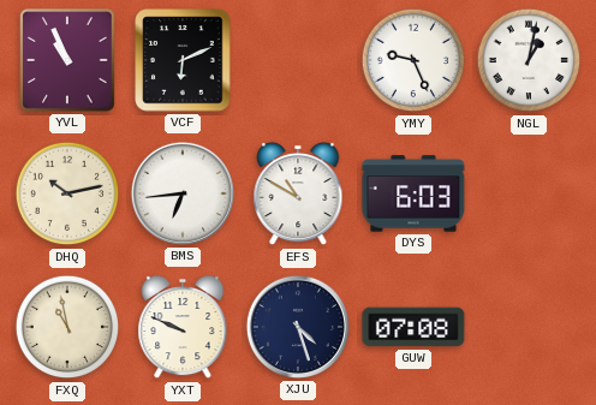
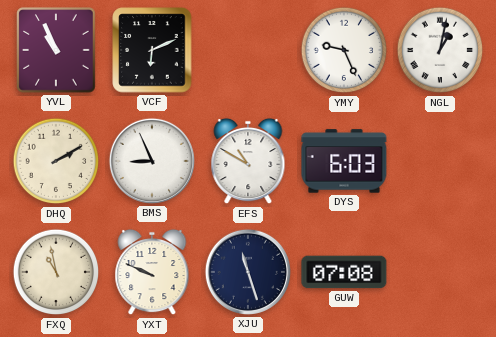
DHQ: 10:13 -> 2:10 (56, 161)
BMS: 6:44 -> 8:56 (152, 161)
XJU: 4:27 -> 11:27 (248, 272)
